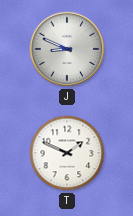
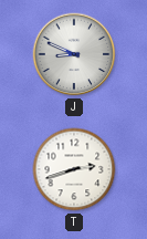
T: 1:49 -> 2:42 (74, 169)
